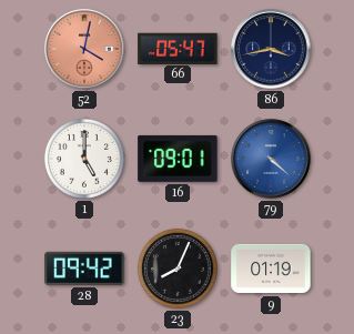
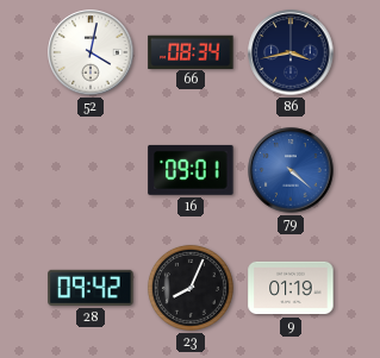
52 dial: salmon -> white (91, 52)
66: 05:47 -> 08:34 (191, 51)
1: 5:00 -> none (84, 159)
